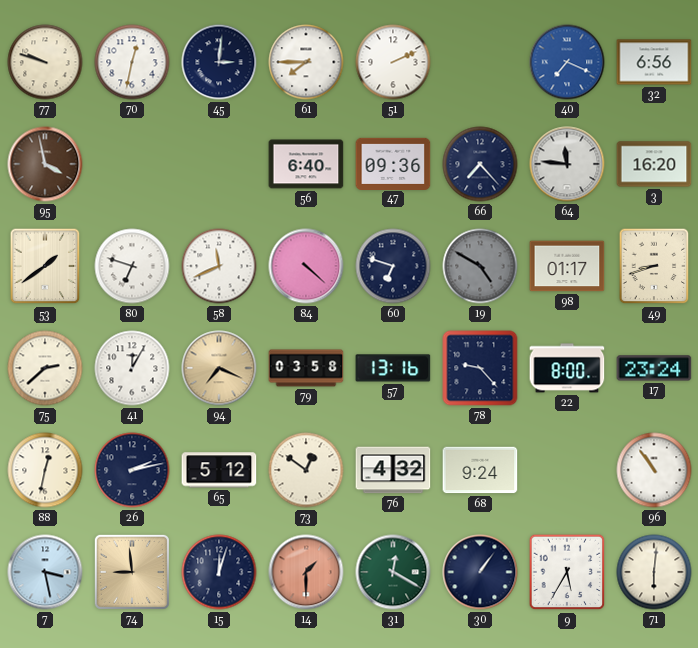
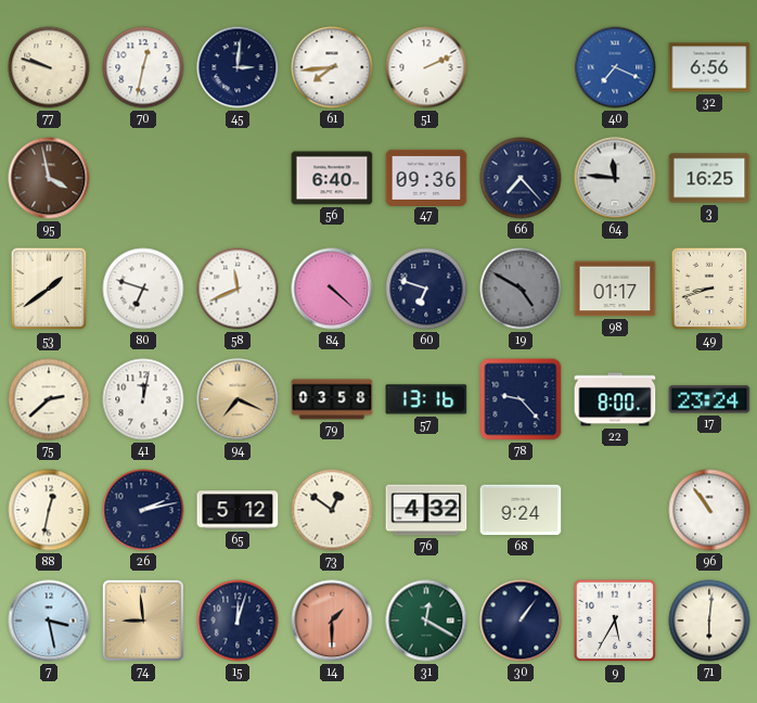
61: 7:45 -> 7:44 (332, 67)
3: 16:20 -> 16:25 (709, 178)
41: 12:05 -> 12:02 (143, 399)
